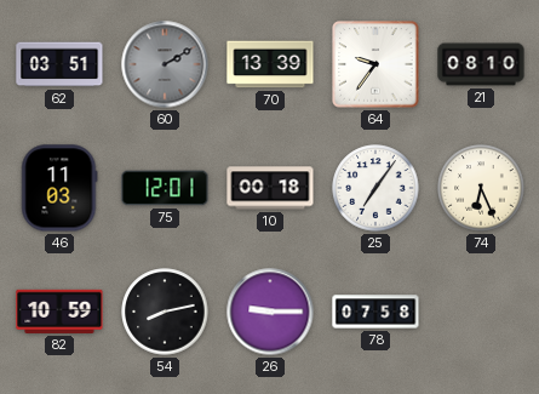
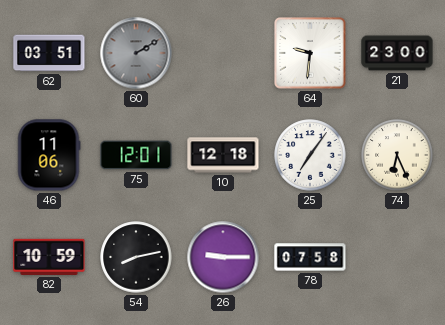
70: 13:39 -> none (270, 64)
64: 9:36 -> 9:31 (310, 53)
21: 08:10 -> 23:00 (397, 53)
46: 11:03 -> 11:06 (49, 155)
10: 00:18 -> 12:18 (223, 155)
